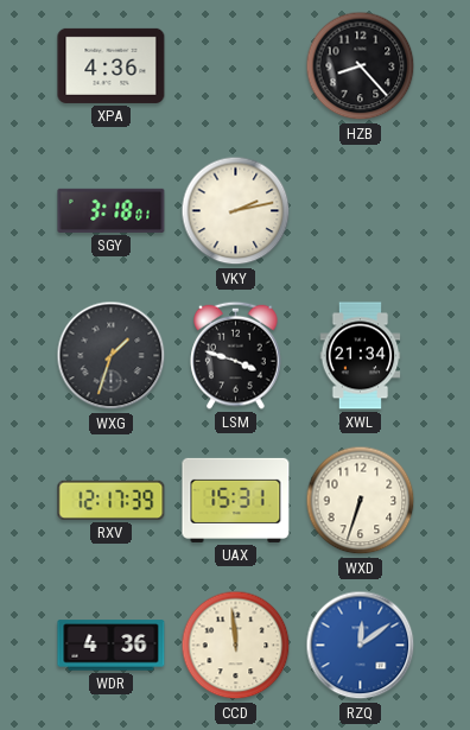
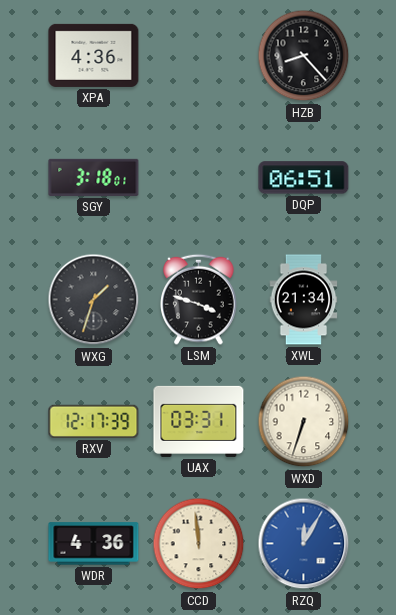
VKY: 2:13 -> none (236, 211)
DQP: none -> 06:51 (304, 178)
UAX: 15:31 -> 03:31 (199, 421)
RZQ: 12:09 -> 12:05 (304, 544)
